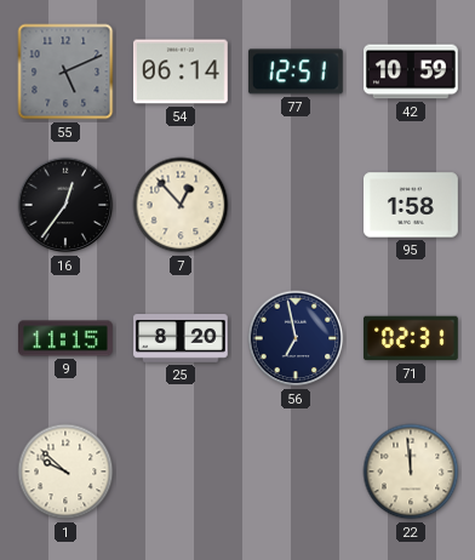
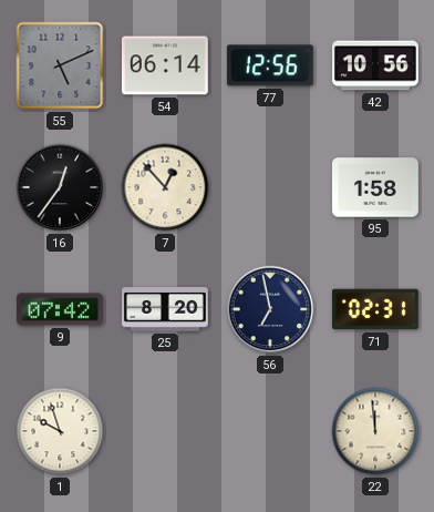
77: 12:51 -> 12:56 (270, 65)
42: 10:59 -> 10:56 (376, 65)
9: 11:15 -> 07:42 (61, 309)
1: 9:52 -> 9:57 (60, 431)
